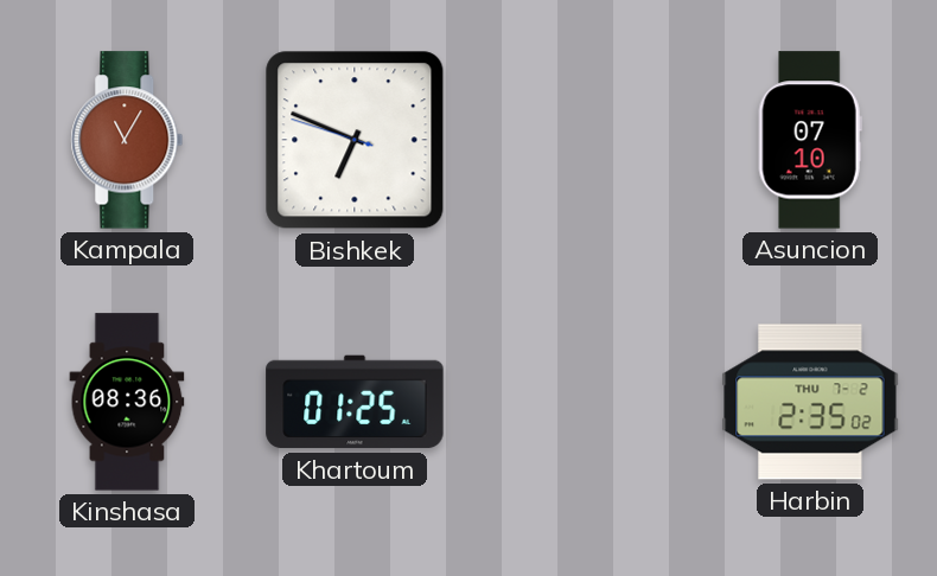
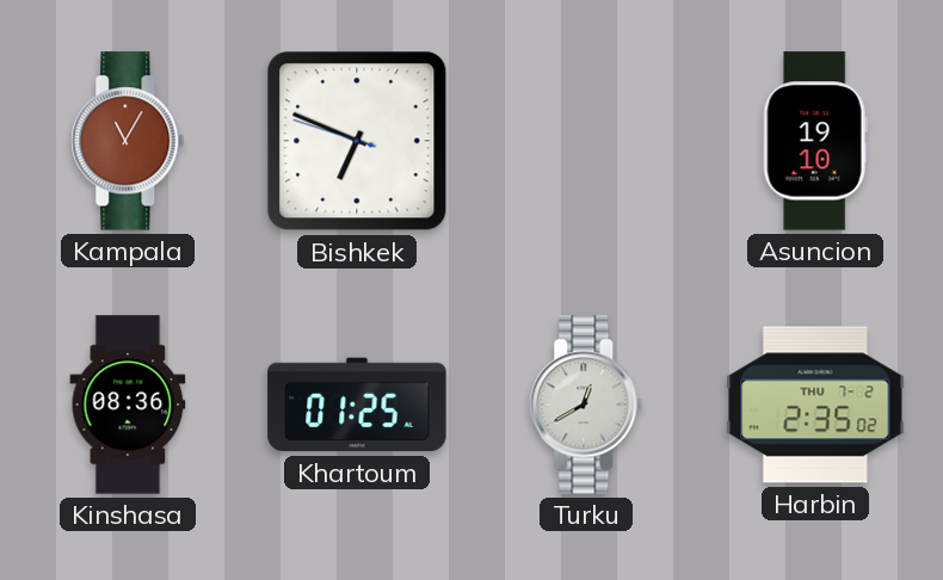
Asuncion: 07:10 -> 19:10 (815, 141)
Turku: none -> 12:40 (586, 405)
